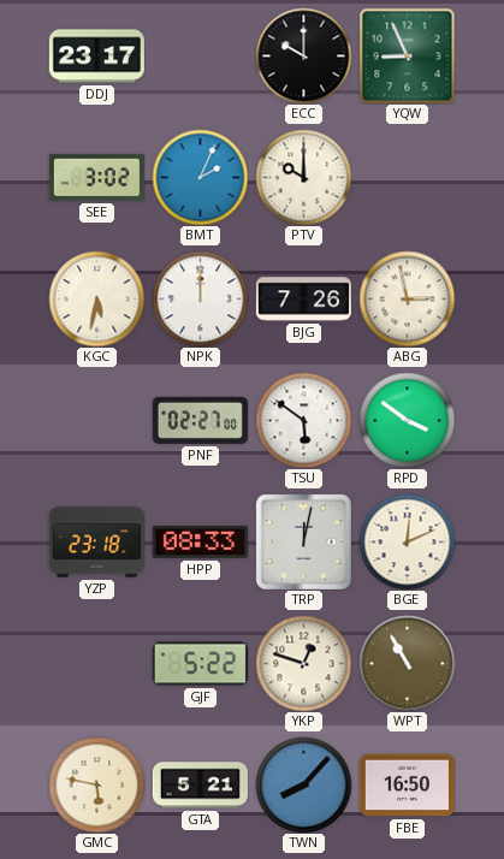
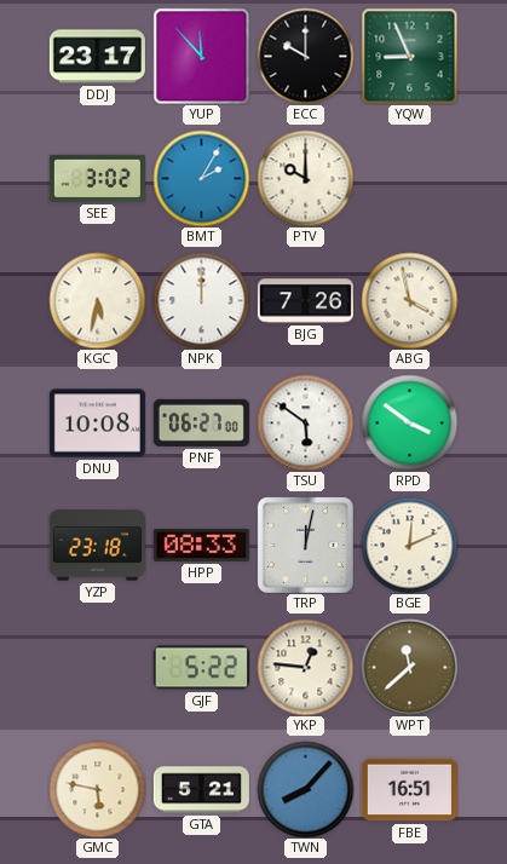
YUP: none -> 11:53 (201, 56)
BMT: 2:04 -> 2:05 (201, 178)
ABG: 2:58 -> 3:58 (409, 300)
DNU: none -> 10:08 (97, 424)
PNF: 02:27 -> 06:27 (201, 422)
YKP: 12:48 -> 12:46 (305, 667)
WPT: 10:55 -> 11:38 (409, 667)
FBE: 16:50 -> 16:51 (409, 790)
